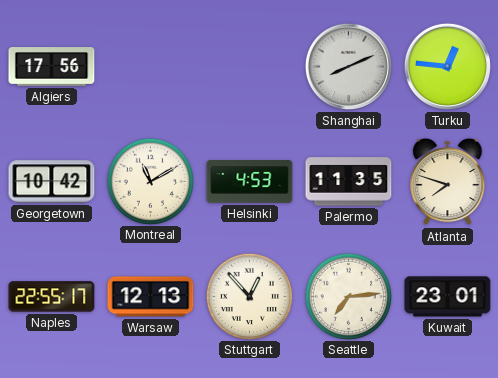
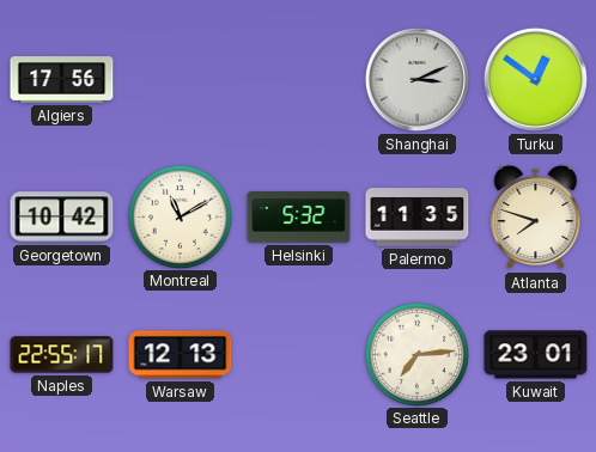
Shanghai: 8:11 -> 3:11 (416, 79)
Turku: 12:46 -> 12:51 (535, 79)
Helsinki: 4:53 -> 5:32 (299, 218)
Stuttgart: 12:53 -> none (249, 296)
